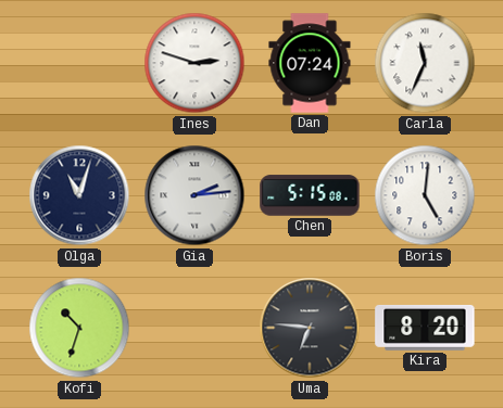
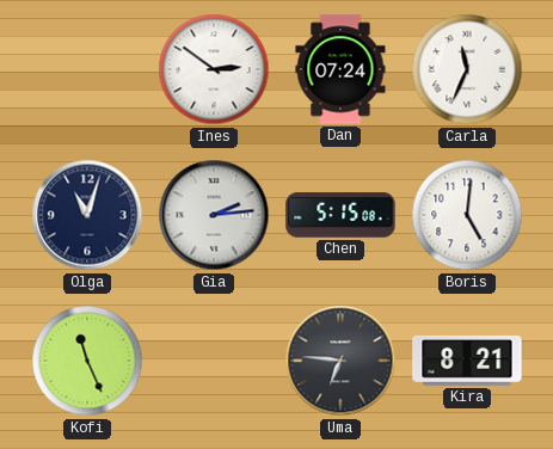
Ines: 2:48 -> 2:51 (214, 69)
Kofi: 10:33 -> 11:26 (87, 361)
Kira: 8:20 -> 8:21 (467, 361)
